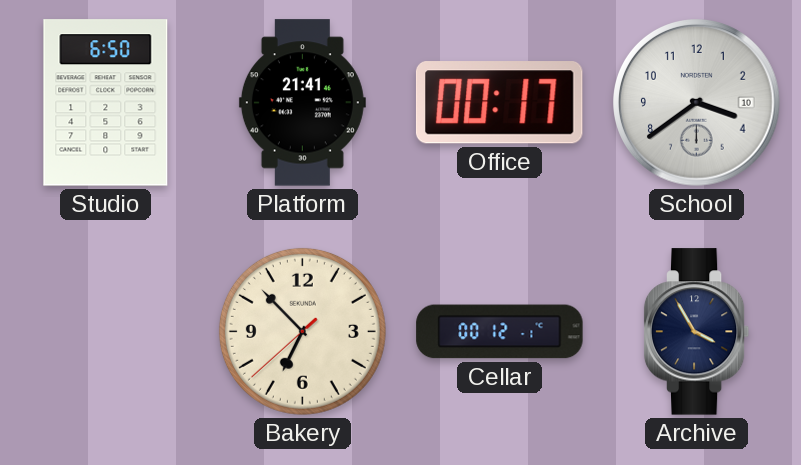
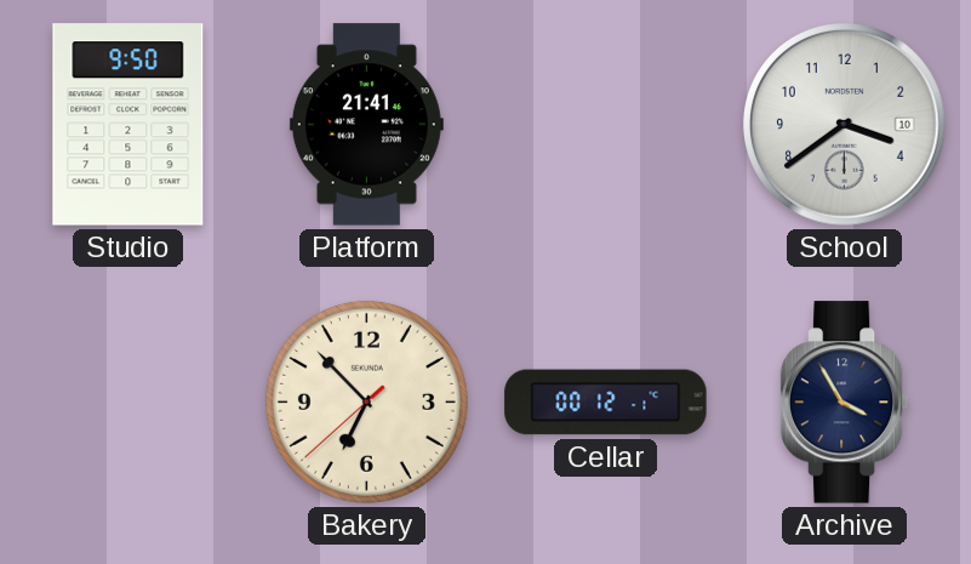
Studio: 6:50 -> 9:50 (128, 125)
Office: 00:17 -> none (499, 103)
